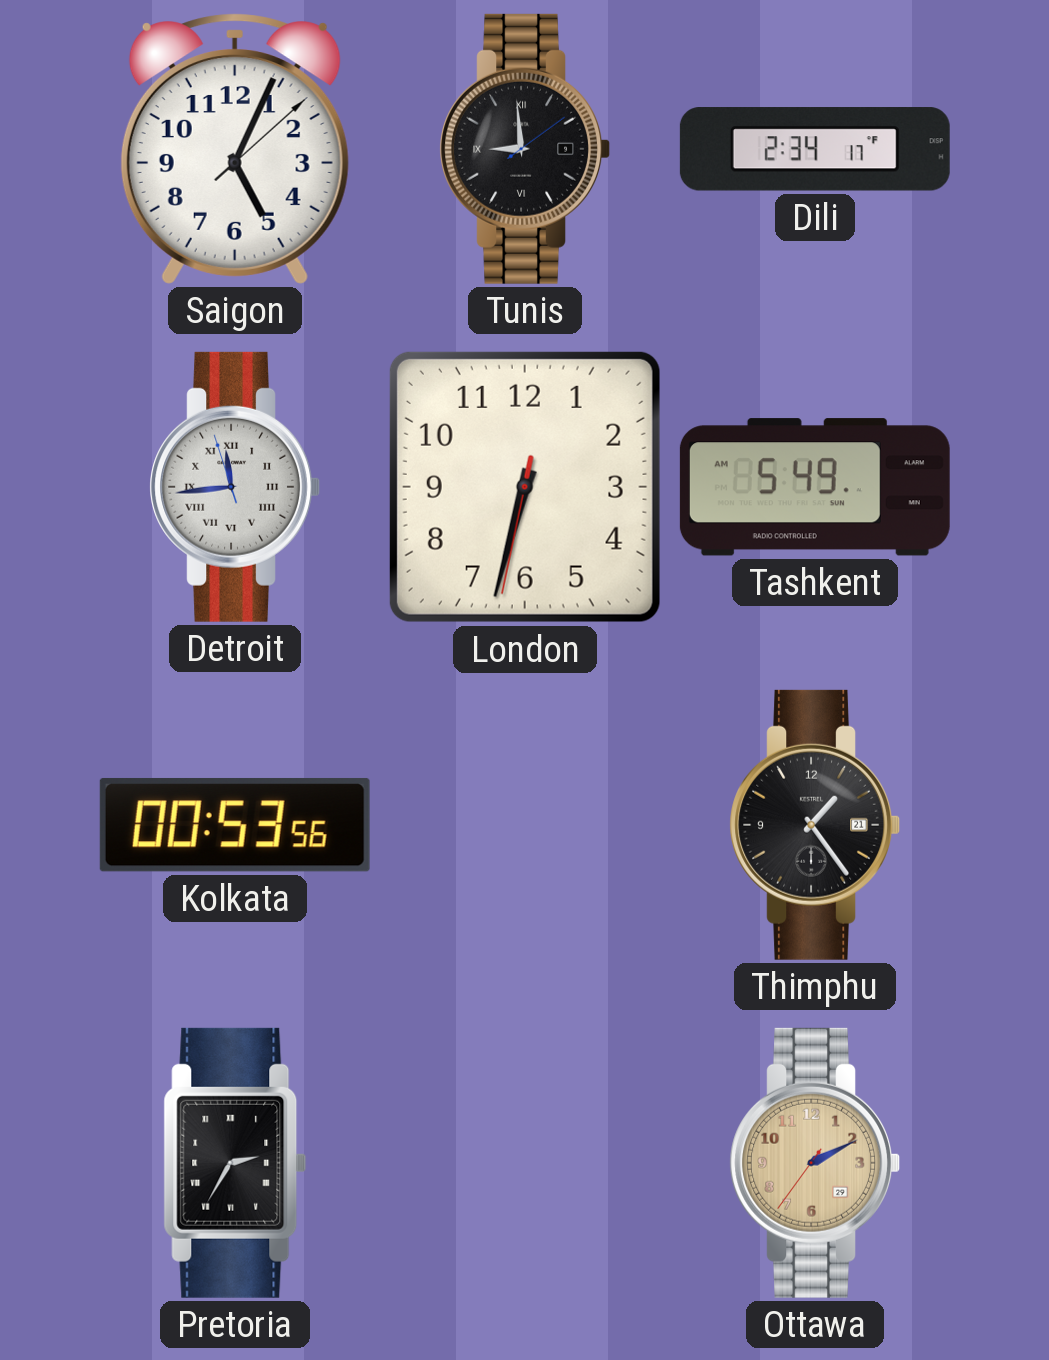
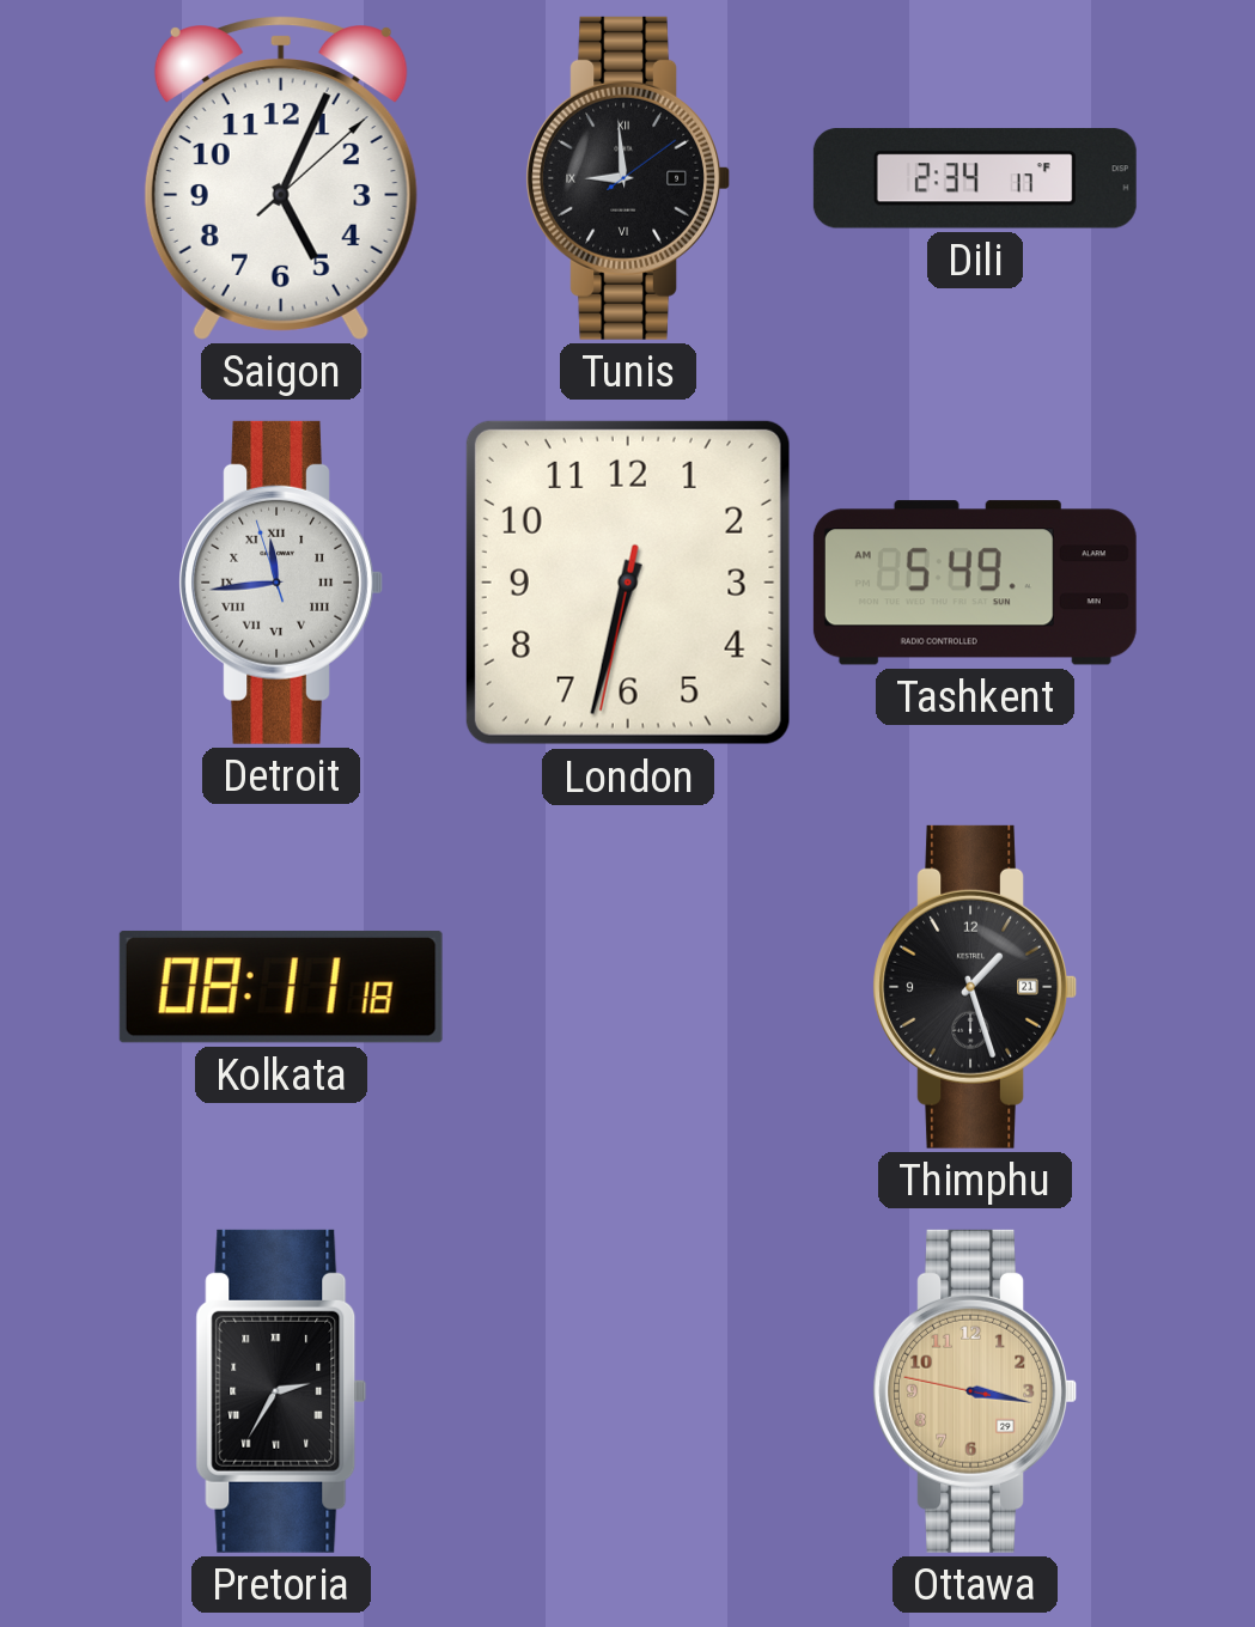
Kolkata: 00:53 -> 08:11 (281, 987)
Thimphu: 1:24 -> 1:27 (974, 987)
Ottawa: 2:10 -> 3:16 (974, 1391)
